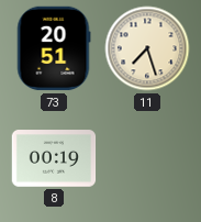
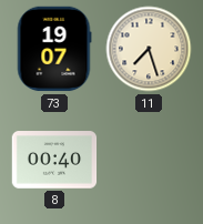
73: 20:51 -> 19:07 (54, 49)
8: 00:19 -> 00:40 (54, 160)
